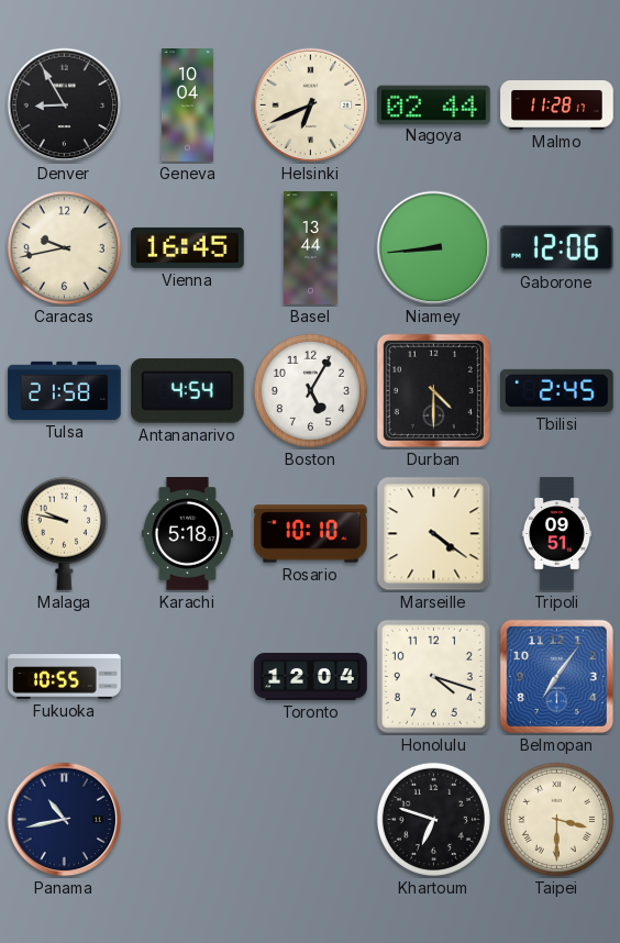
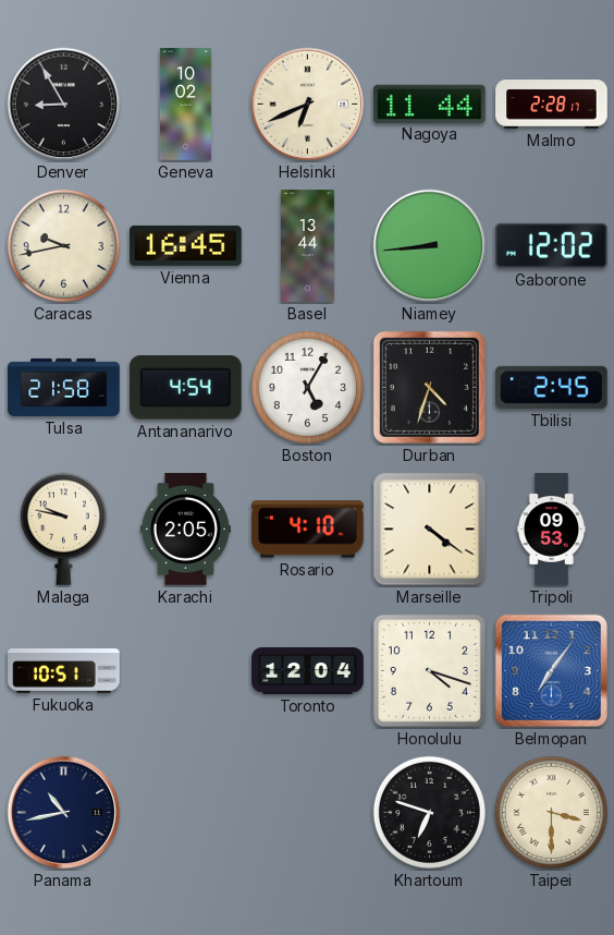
Geneva: 10:04 -> 10:02 (185, 105)
Nagoya: 02:44 -> 11:44 (430, 104)
Malmo: 11:28 -> 2:28 (552, 105)
Gaborone: 12:06 -> 12:02 (551, 245)
Durban: 4:30 -> 4:33 (429, 387)
Karachi: 5:18 -> 2:05 (185, 530)
Rosario: 10:10 -> 4:10 (308, 530)
Tripoli: 09:51 -> 09:53 (551, 530)
Fukuoka: 10:55 -> 10:51 (64, 671)
